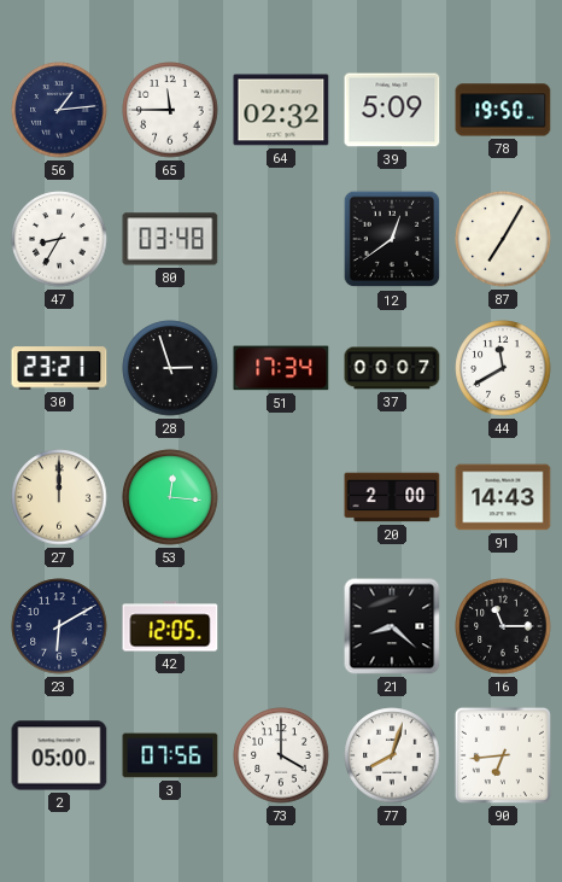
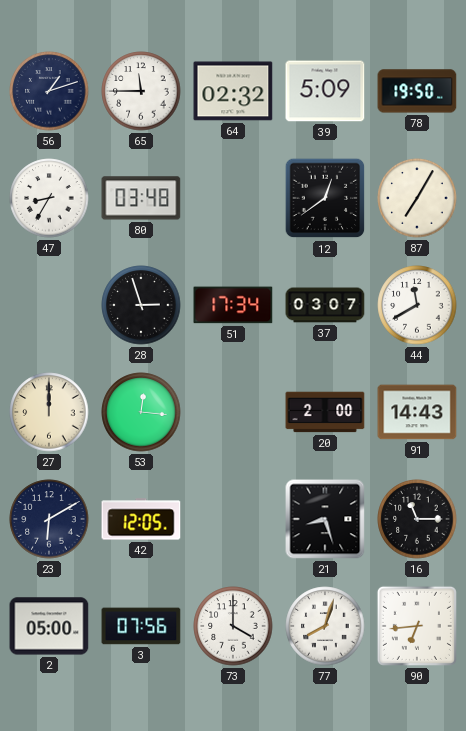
56: 1:14 -> 1:12 (49, 91)
30: 23:21 -> none (59, 368)
37: 00:07 -> 03:07 (325, 305)
21: 8:22 -> 8:27 (325, 519)
